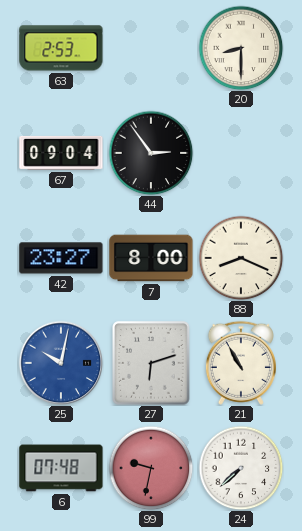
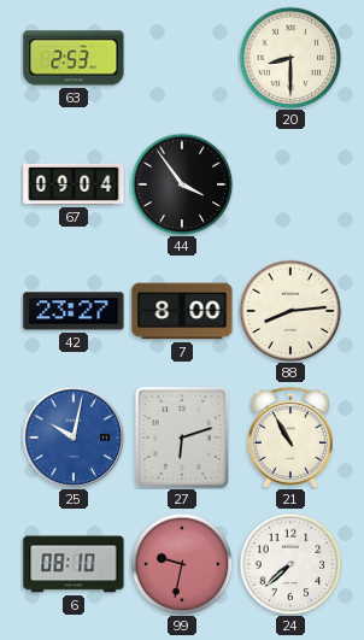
44: 2:54 -> 3:54 (182, 184)
88: 8:19 -> 8:14 (290, 311)
6: 07:48 -> 08:10 (74, 564)
